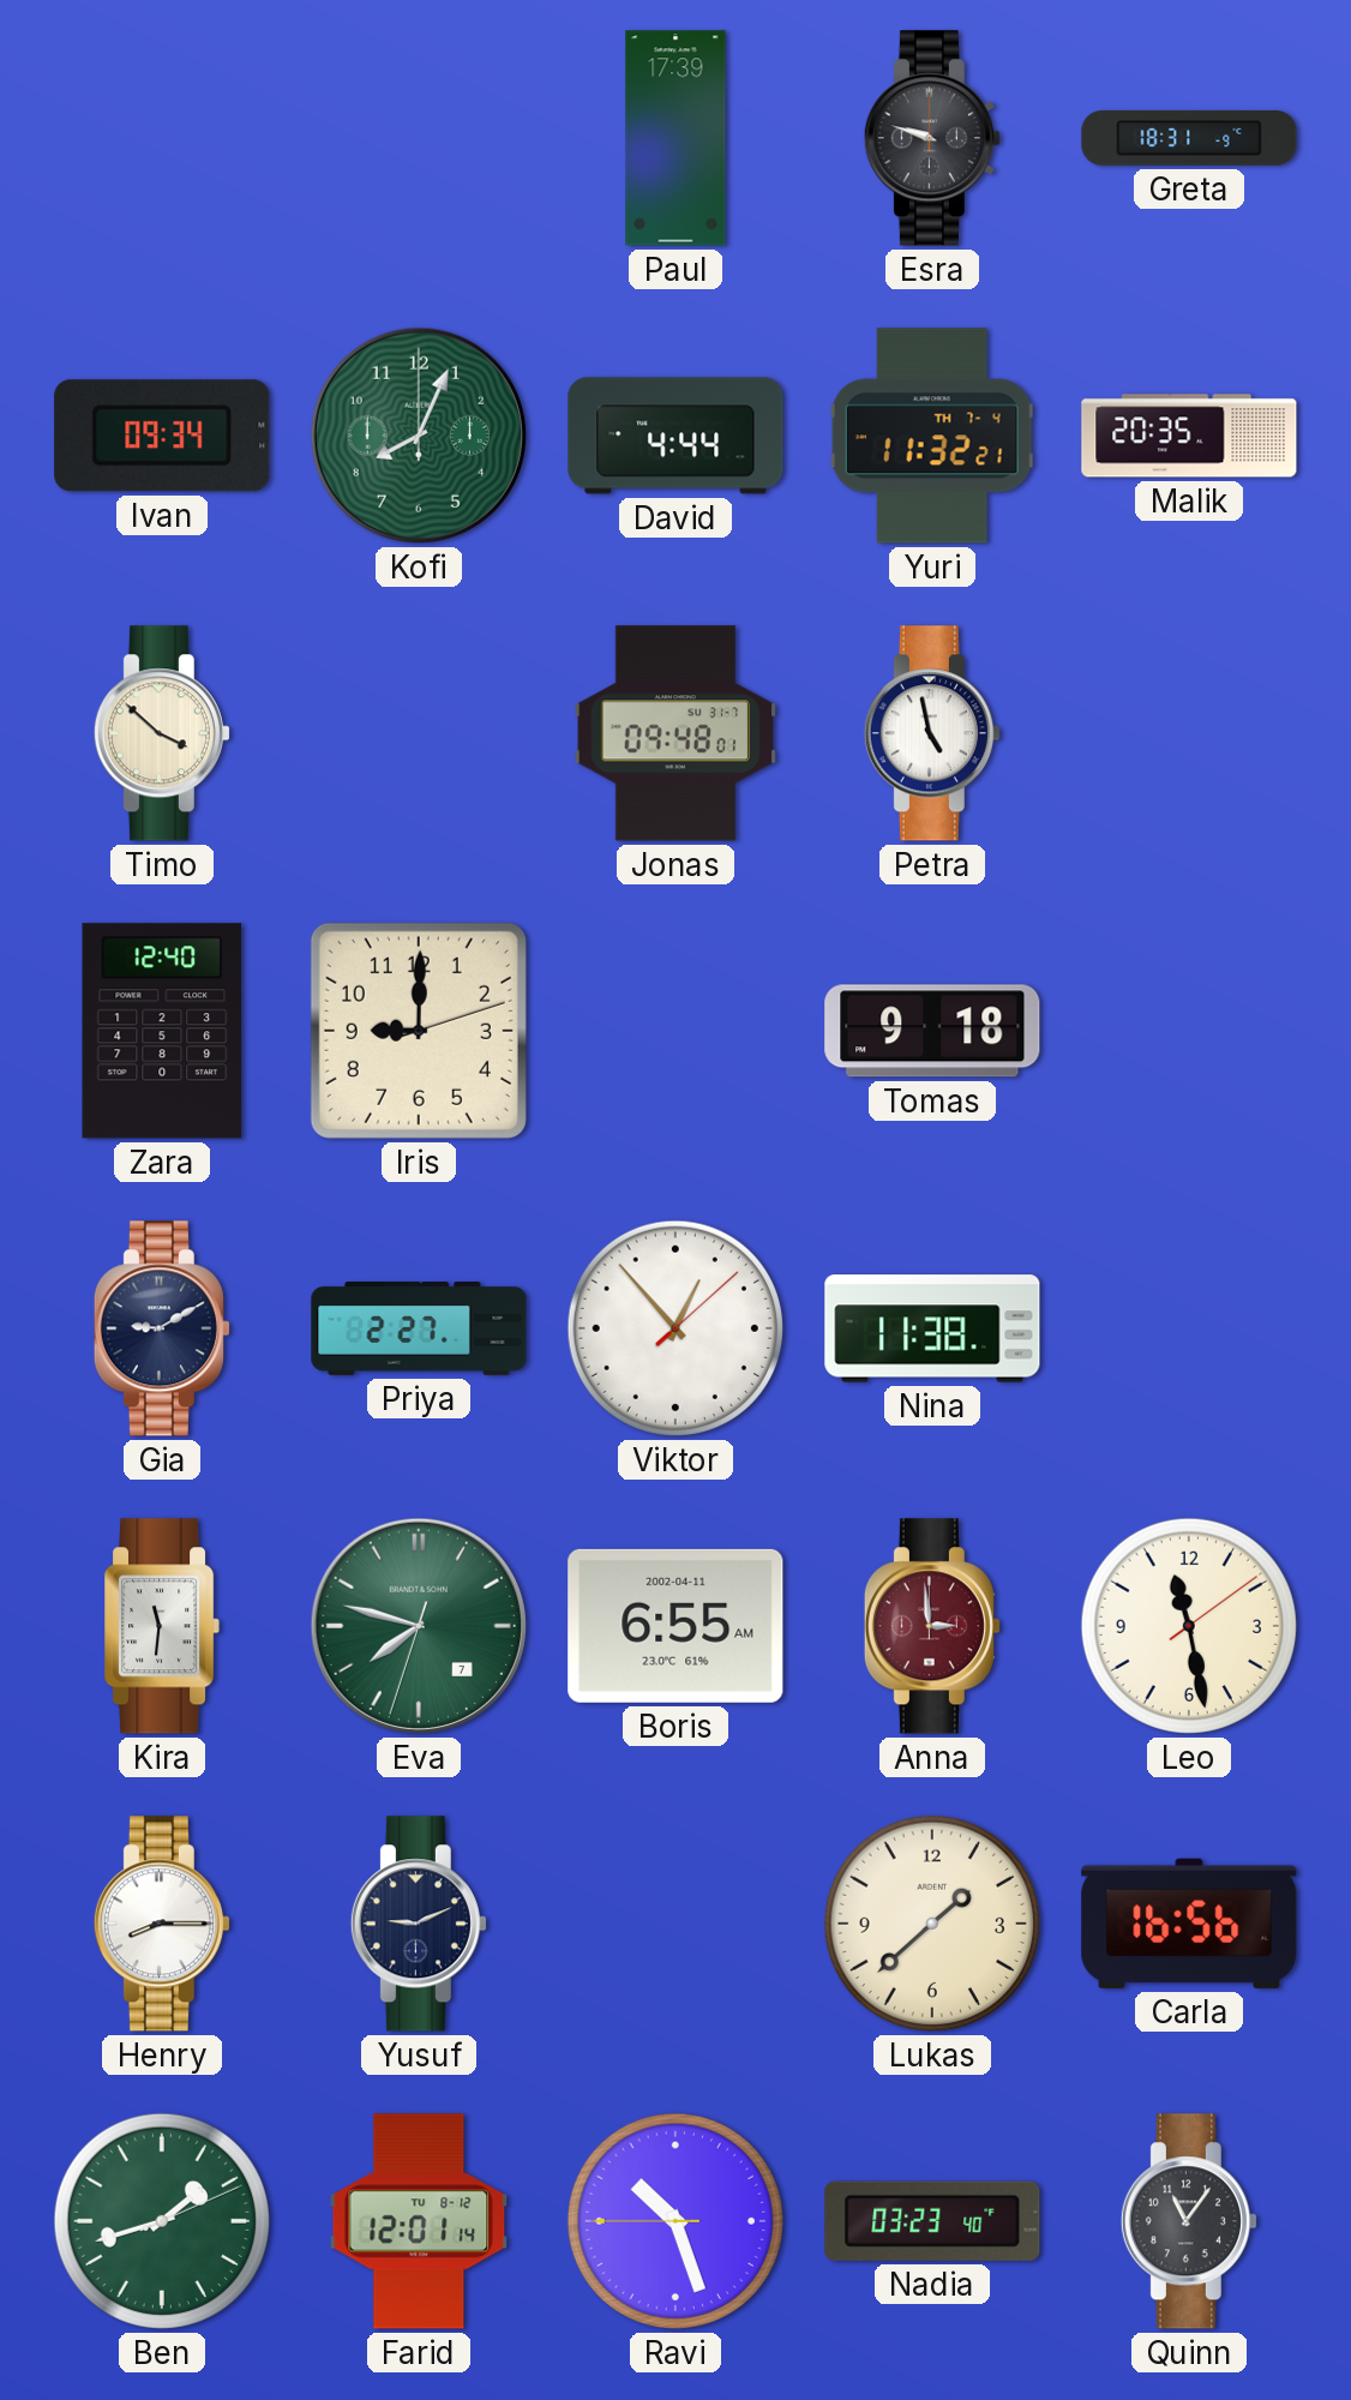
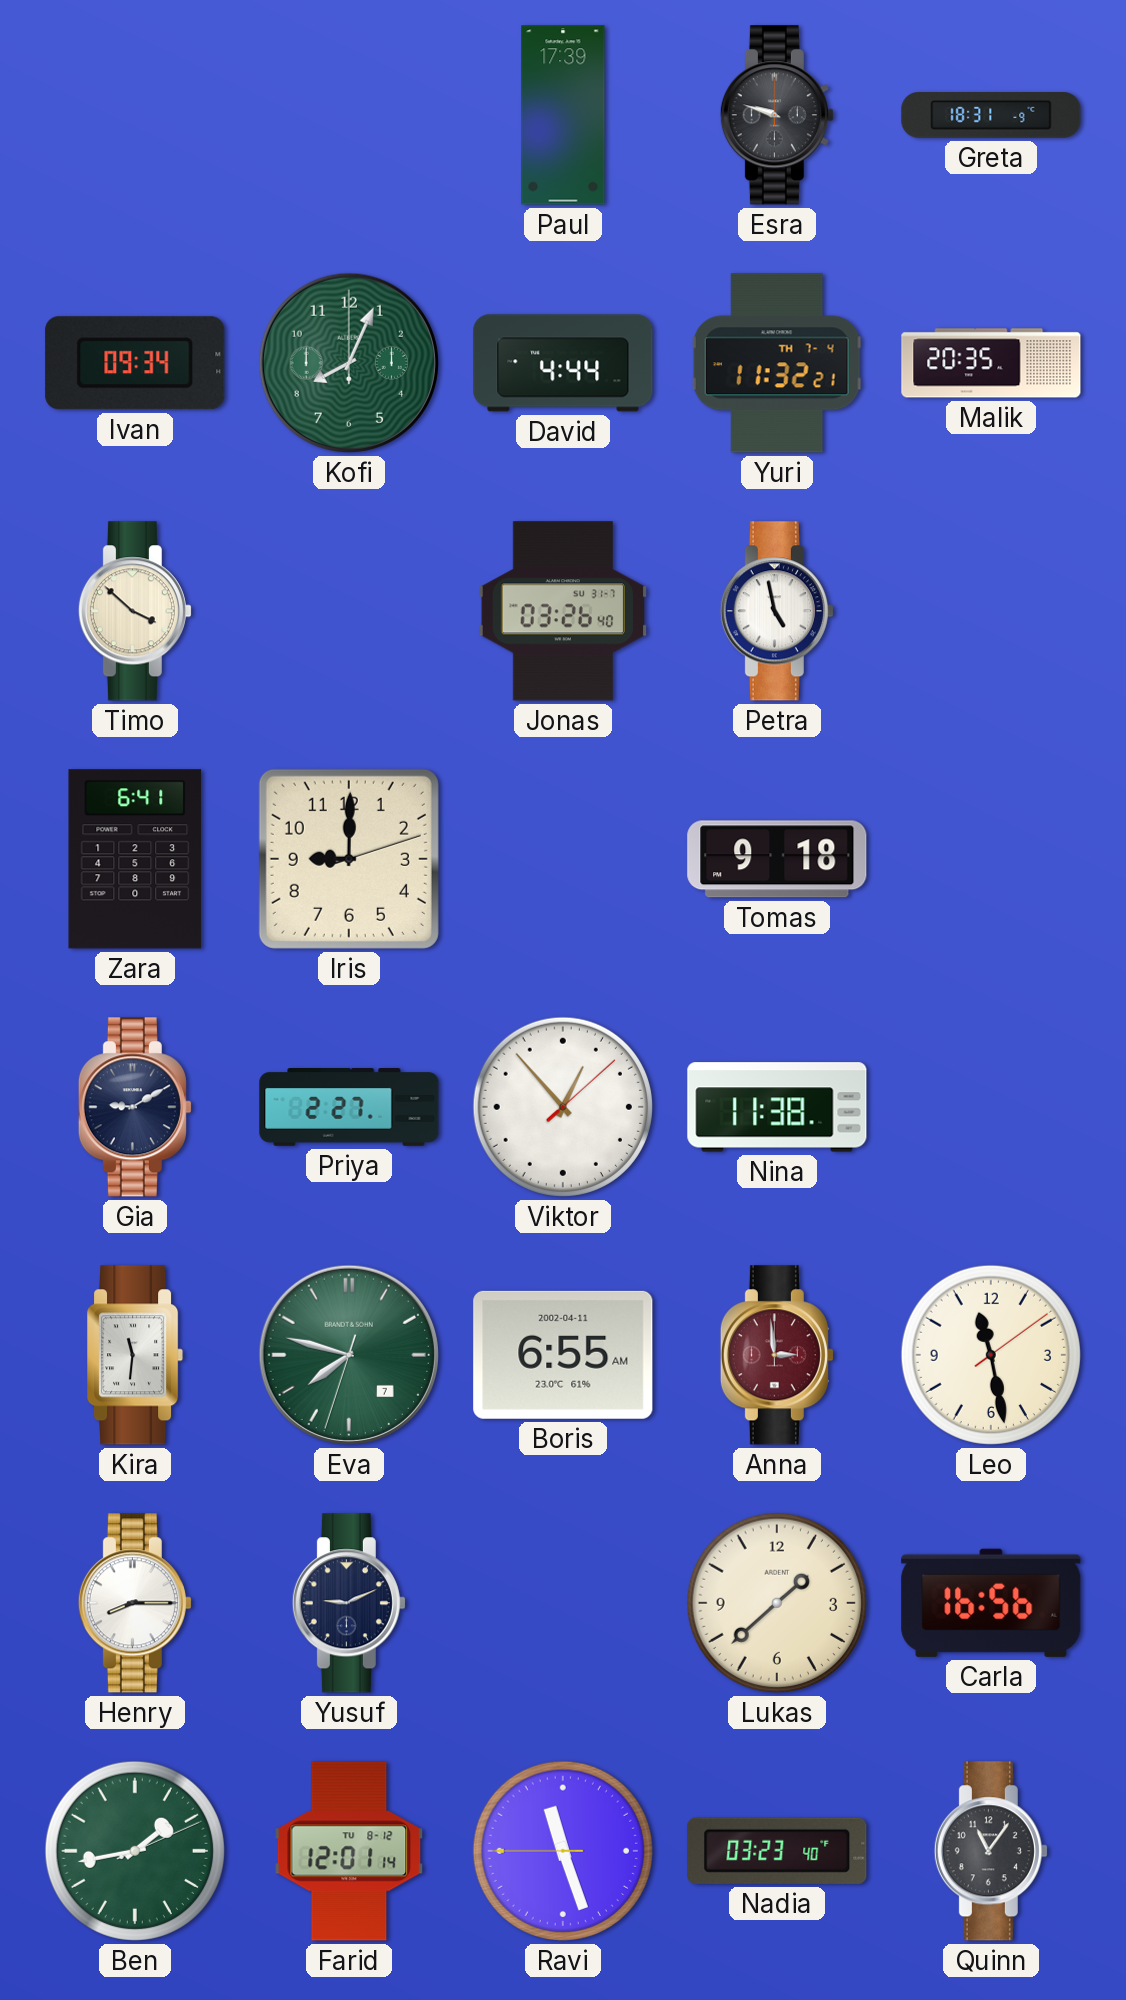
Jonas: 09:48 -> 03:26 (562, 611)
Zara: 12:40 -> 6:41 (135, 859)
Ben: 1:42 -> 1:43 (135, 1851)
Ravi: 10:26 -> 11:26 (563, 1851)
